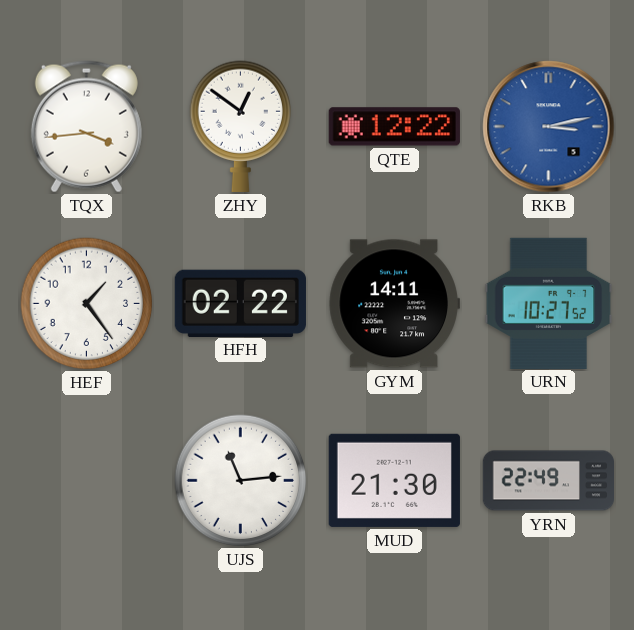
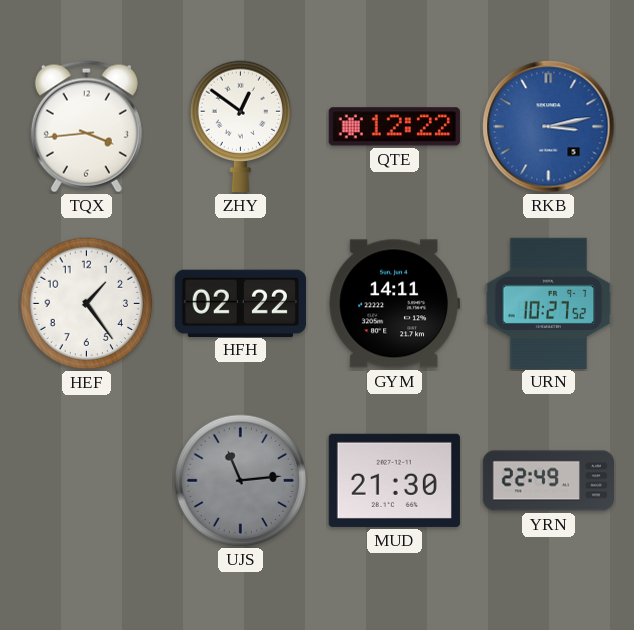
UJS dial: white -> grey (241, 481)
